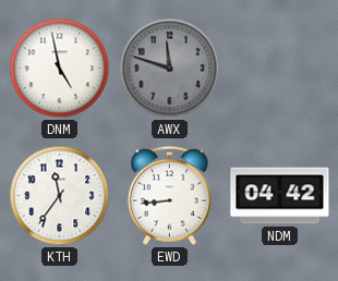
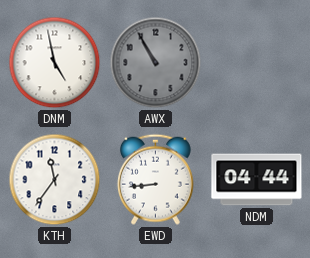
AWX: 11:48 -> 10:55 (156, 63)
NDM: 04:42 -> 04:44 (257, 180)
